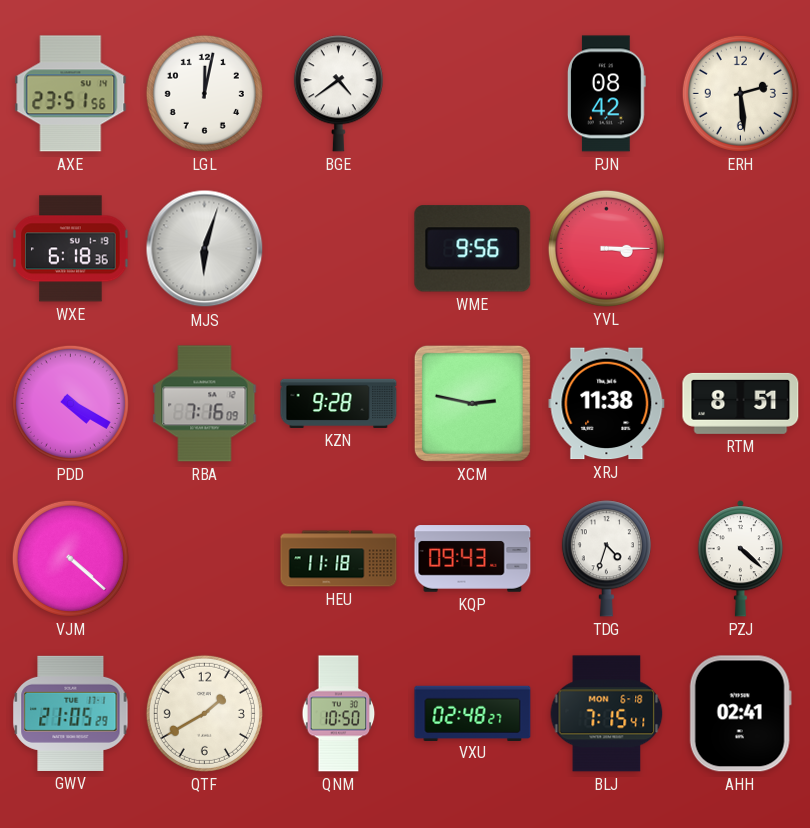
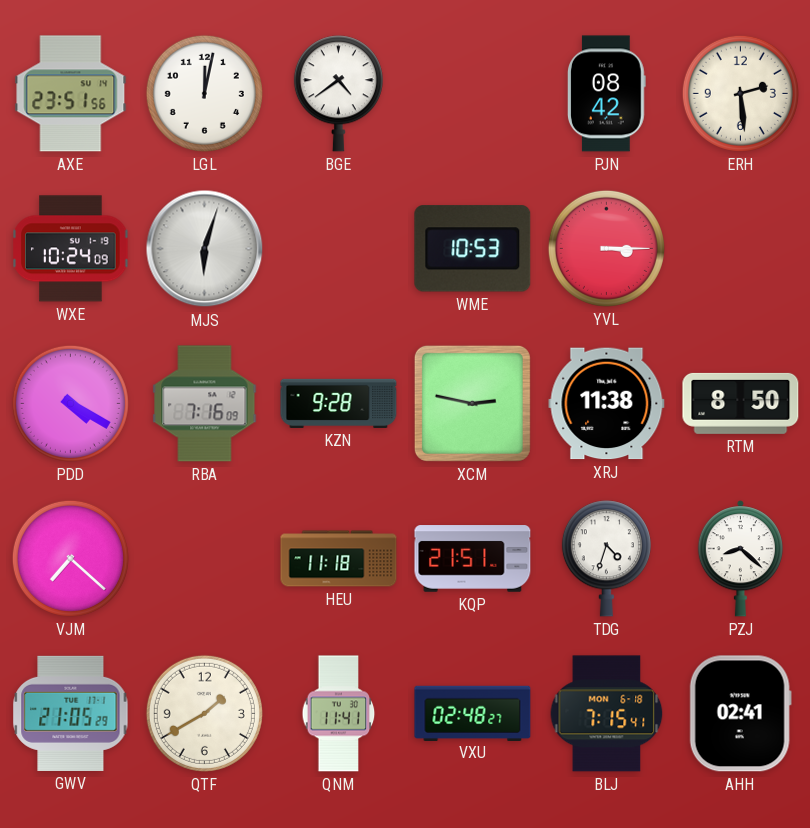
WXE: 6:18 -> 10:24 (71, 249)
WME: 9:56 -> 10:53 (473, 249)
RTM: 8:51 -> 8:50 (741, 403)
VJM: 4:22 -> 7:22 (70, 558)
KQP: 09:43 -> 21:51 (473, 559)
PZJ: 4:22 -> 8:22 (740, 559)
QNM: 10:50 -> 11:41 (339, 714)
